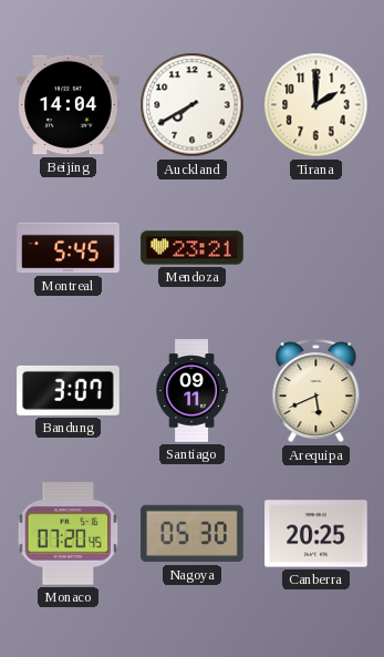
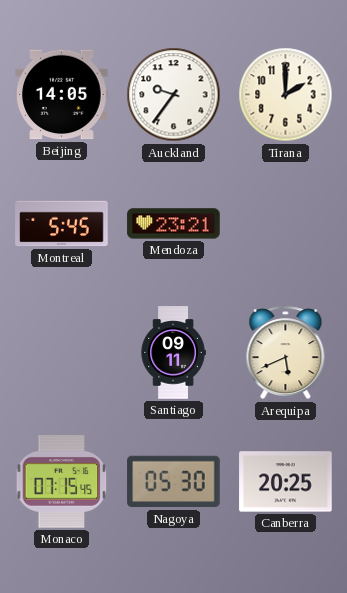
Beijing: 14:04 -> 14:05 (62, 95)
Auckland: 7:40 -> 9:36 (174, 95)
Bandung: 3:07 -> none (69, 390)
Monaco: 07:20 -> 07:15 (62, 482)
